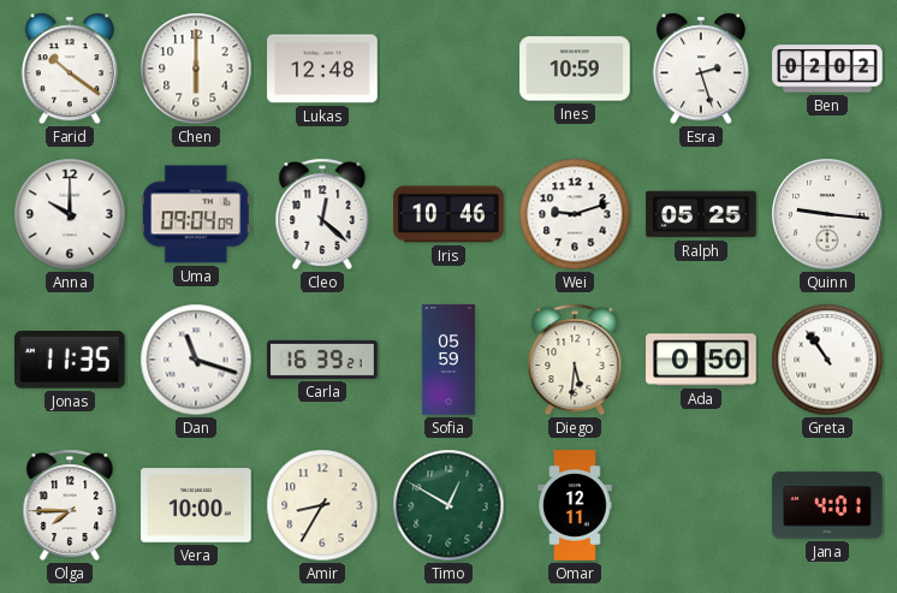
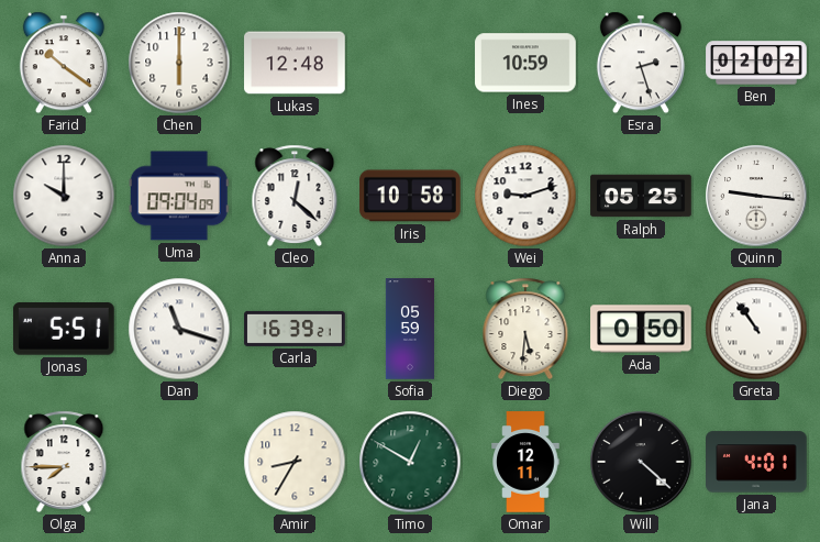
Iris: 10:46 -> 10:58 (410, 196)
Jonas: 11:35 -> 5:51 (64, 329)
Vera: 10:00 -> none (196, 505)
Will: none -> 4:22 (641, 462)
